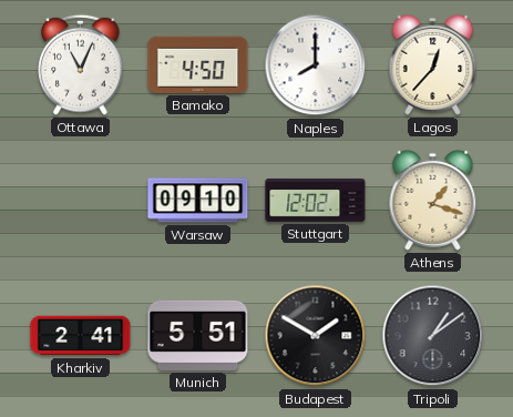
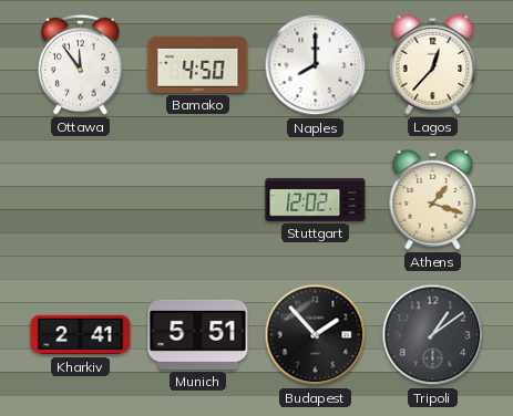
Ottawa: 11:04 -> 11:54 (81, 64)
Warsaw: 09:10 -> none (198, 201)
Budapest: 1:50 -> 1:53 (316, 335)
